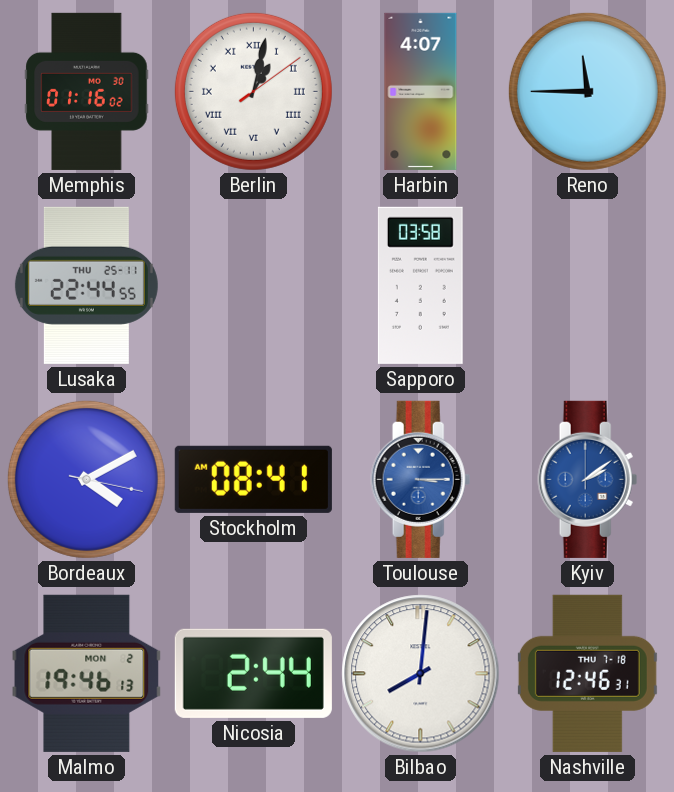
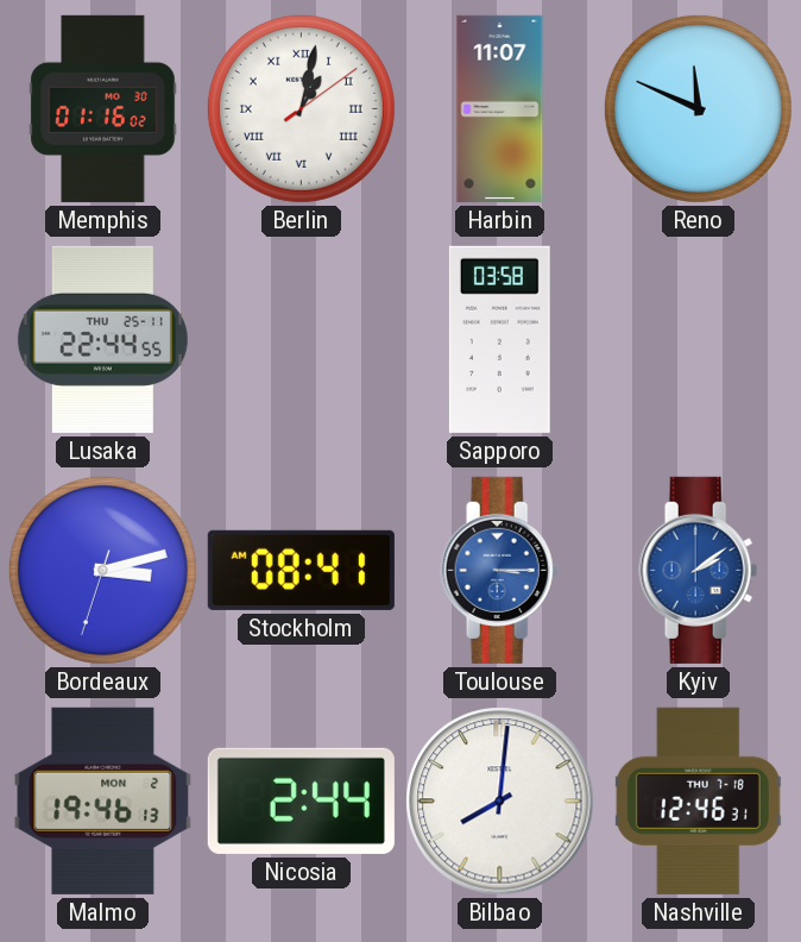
Harbin: 4:07 -> 11:07 (500, 108)
Reno: 11:45 -> 11:49 (698, 108)
Bordeaux: 4:10 -> 3:12 (102, 570)
